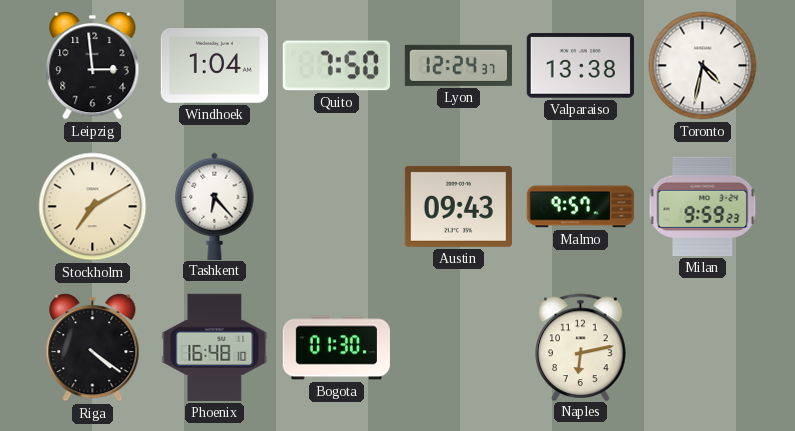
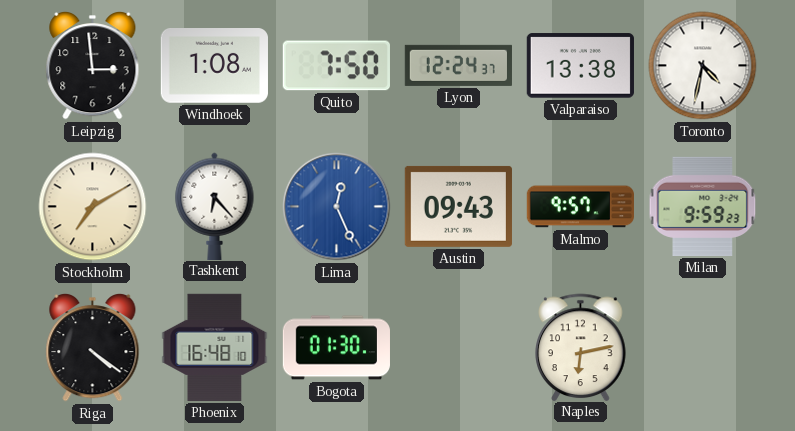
Windhoek: 1:04 -> 1:08 (214, 66)
Lima: none -> 12:26 (337, 207)
